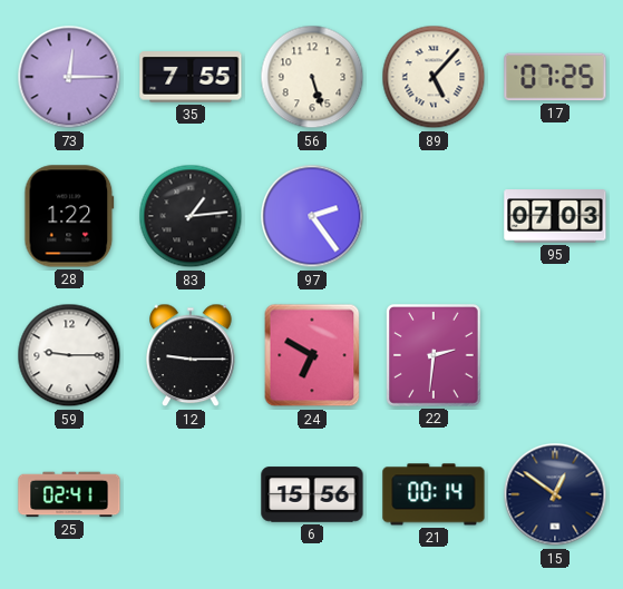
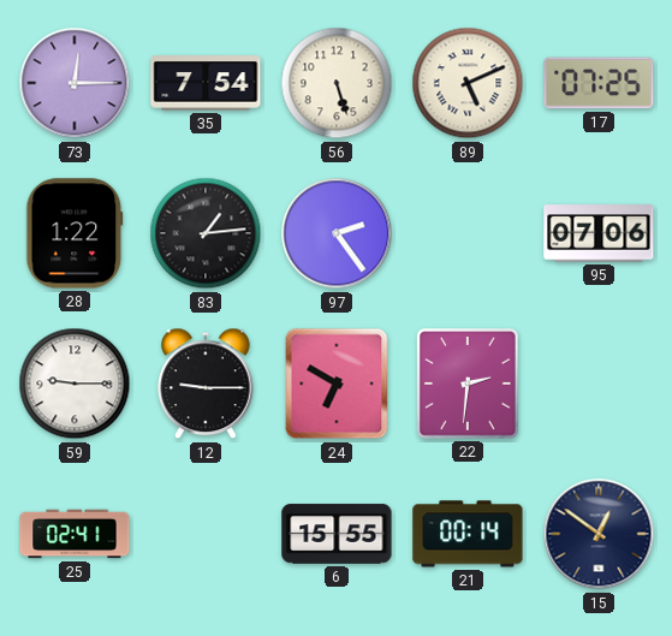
35: 7:55 -> 7:54 (206, 83)
89: 5:07 -> 5:11 (468, 83)
95: 07:03 -> 07:06 (599, 233)
6: 15:56 -> 15:55 (337, 534)
